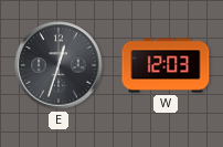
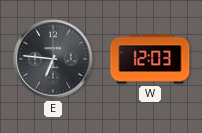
E: 12:33 -> 6:46 (53, 59)
